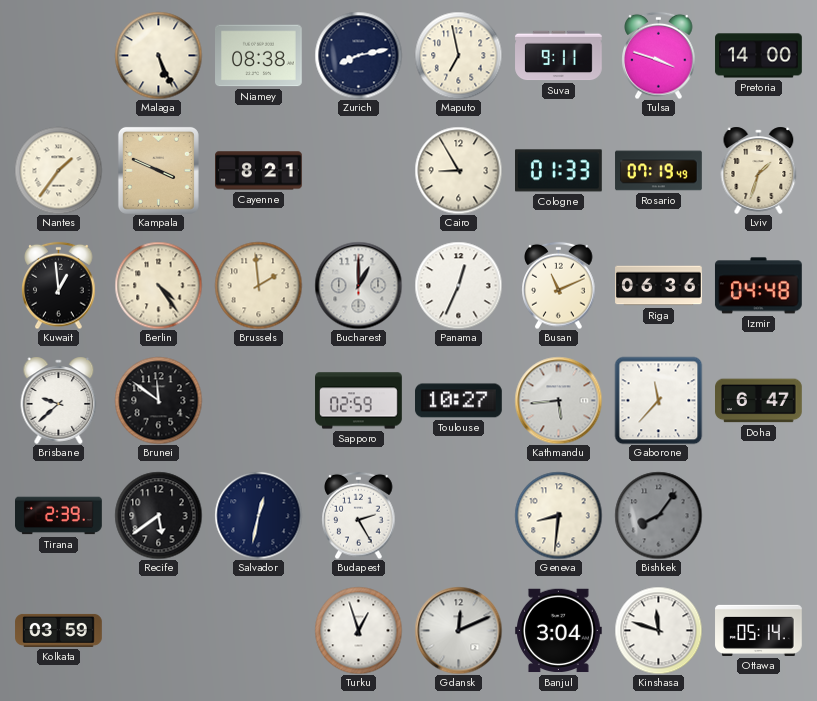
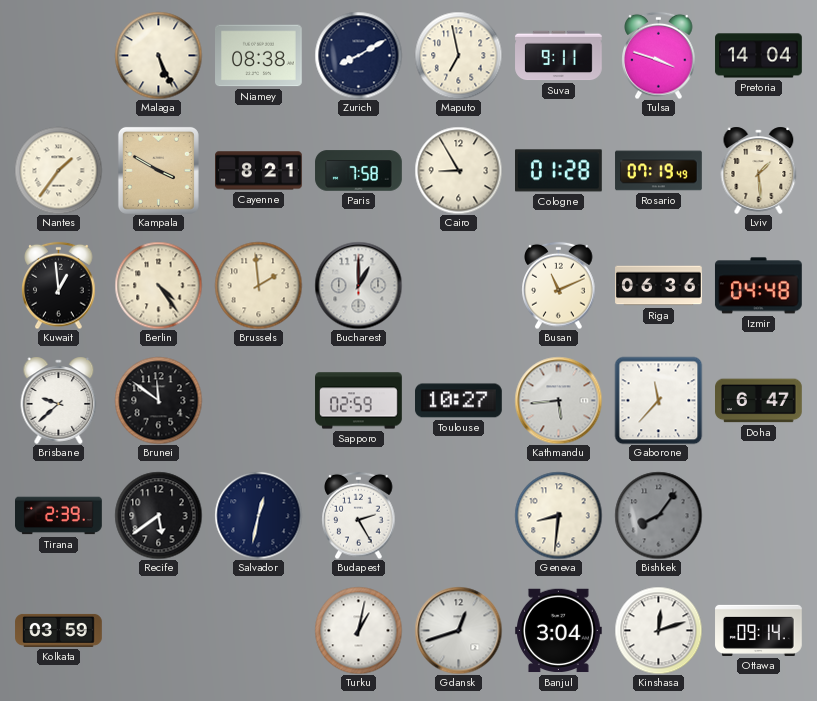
Zurich: 8:13 -> 8:10 (358, 55)
Pretoria: 14:00 -> 14:04 (759, 56)
Kampala: 3:49 -> 3:50 (158, 170)
Paris: none -> 7:58 (359, 171)
Cologne: 01:33 -> 01:28 (559, 171)
Lviv: 1:33 -> 1:29 (759, 170)
Panama: 12:34 -> none (458, 285)
Turku: 12:57 -> 1:02 (358, 630)
Gdansk: 12:11 -> 12:42 (458, 630)
Kinshasa: 11:48 -> 12:12 (658, 630)
Ottawa: 05:14 -> 09:14 (759, 630)
